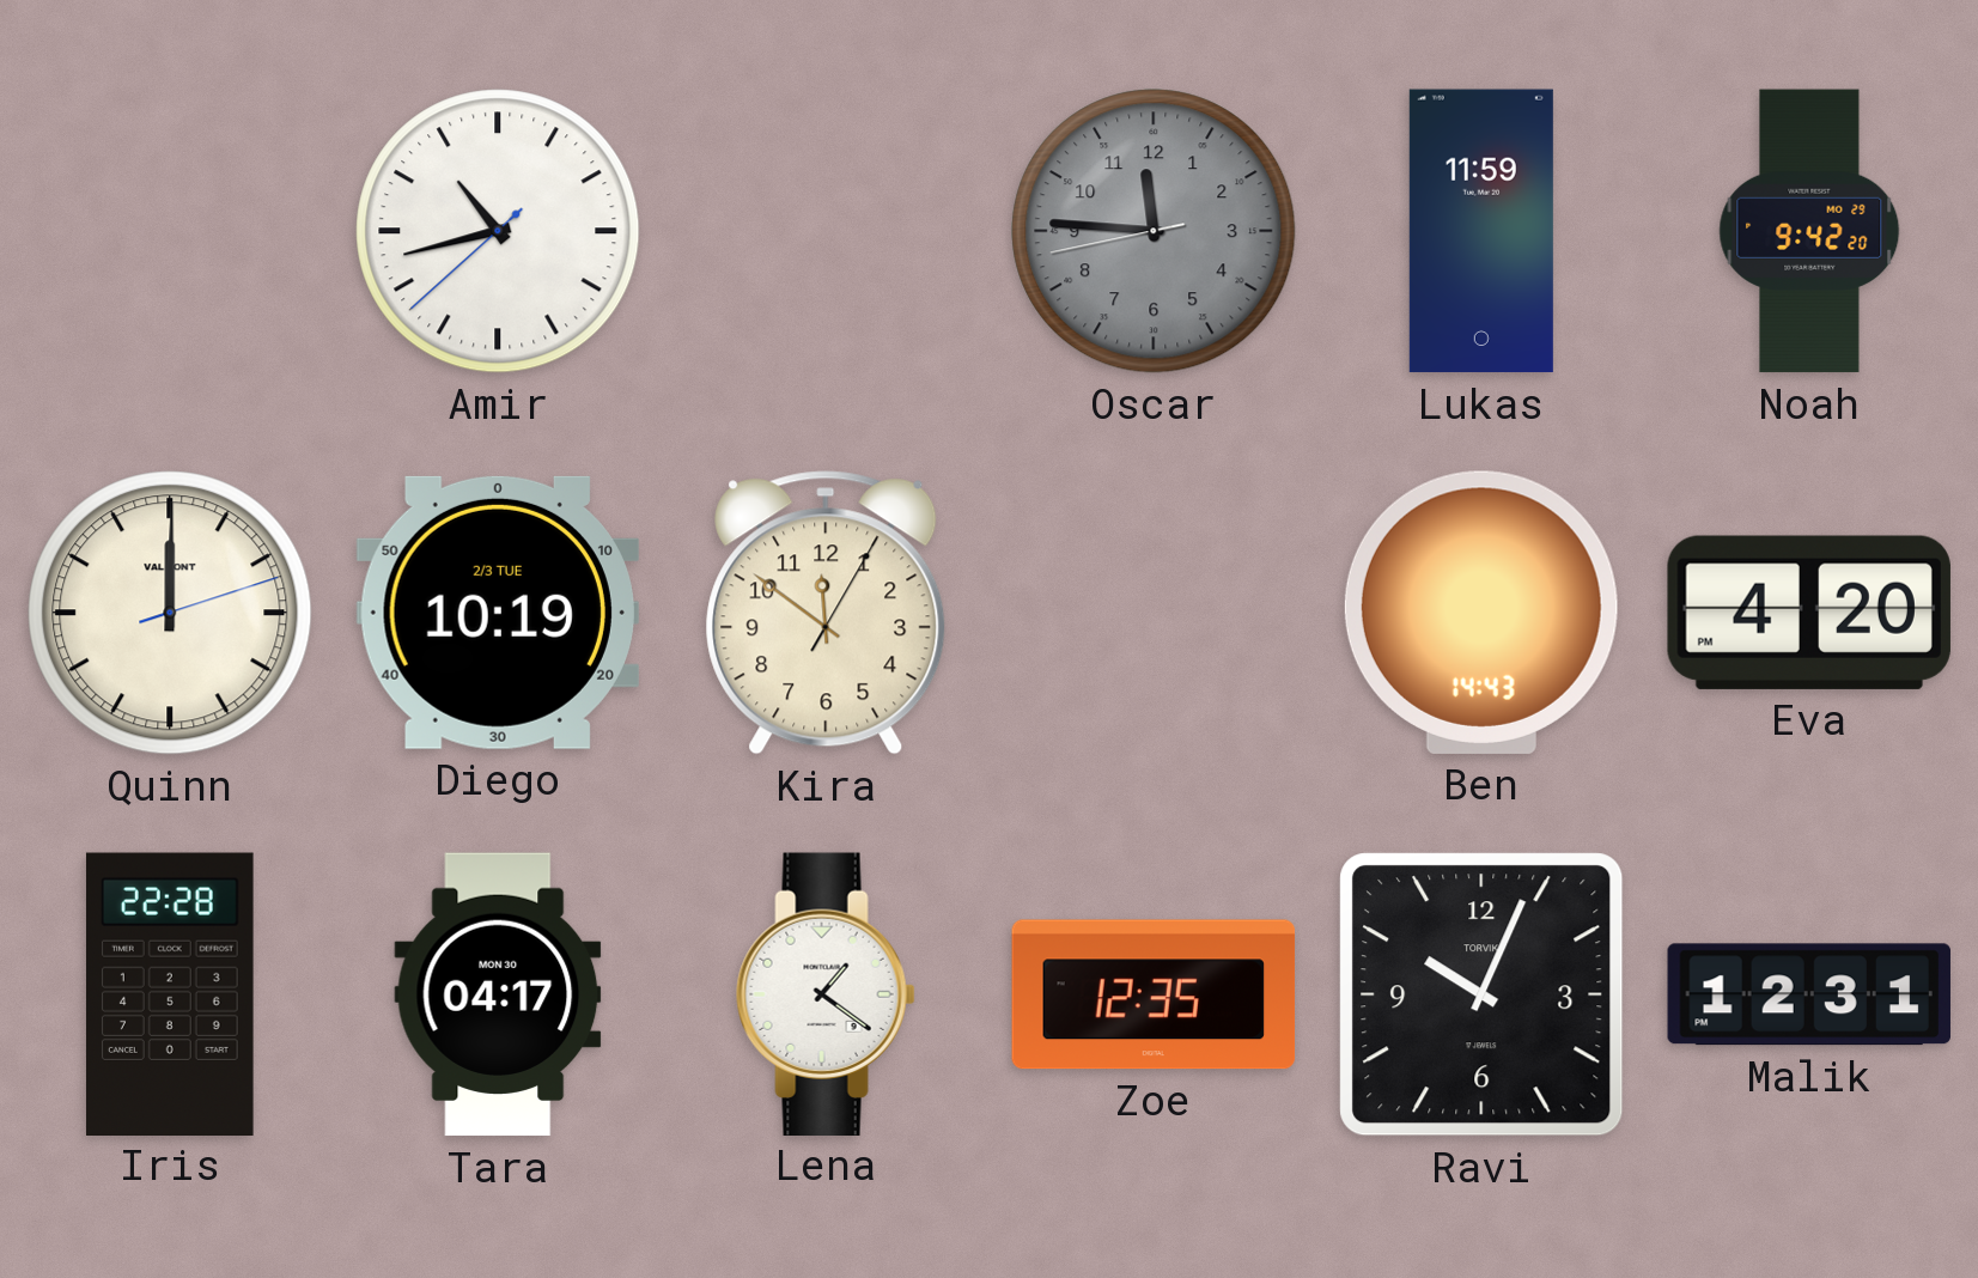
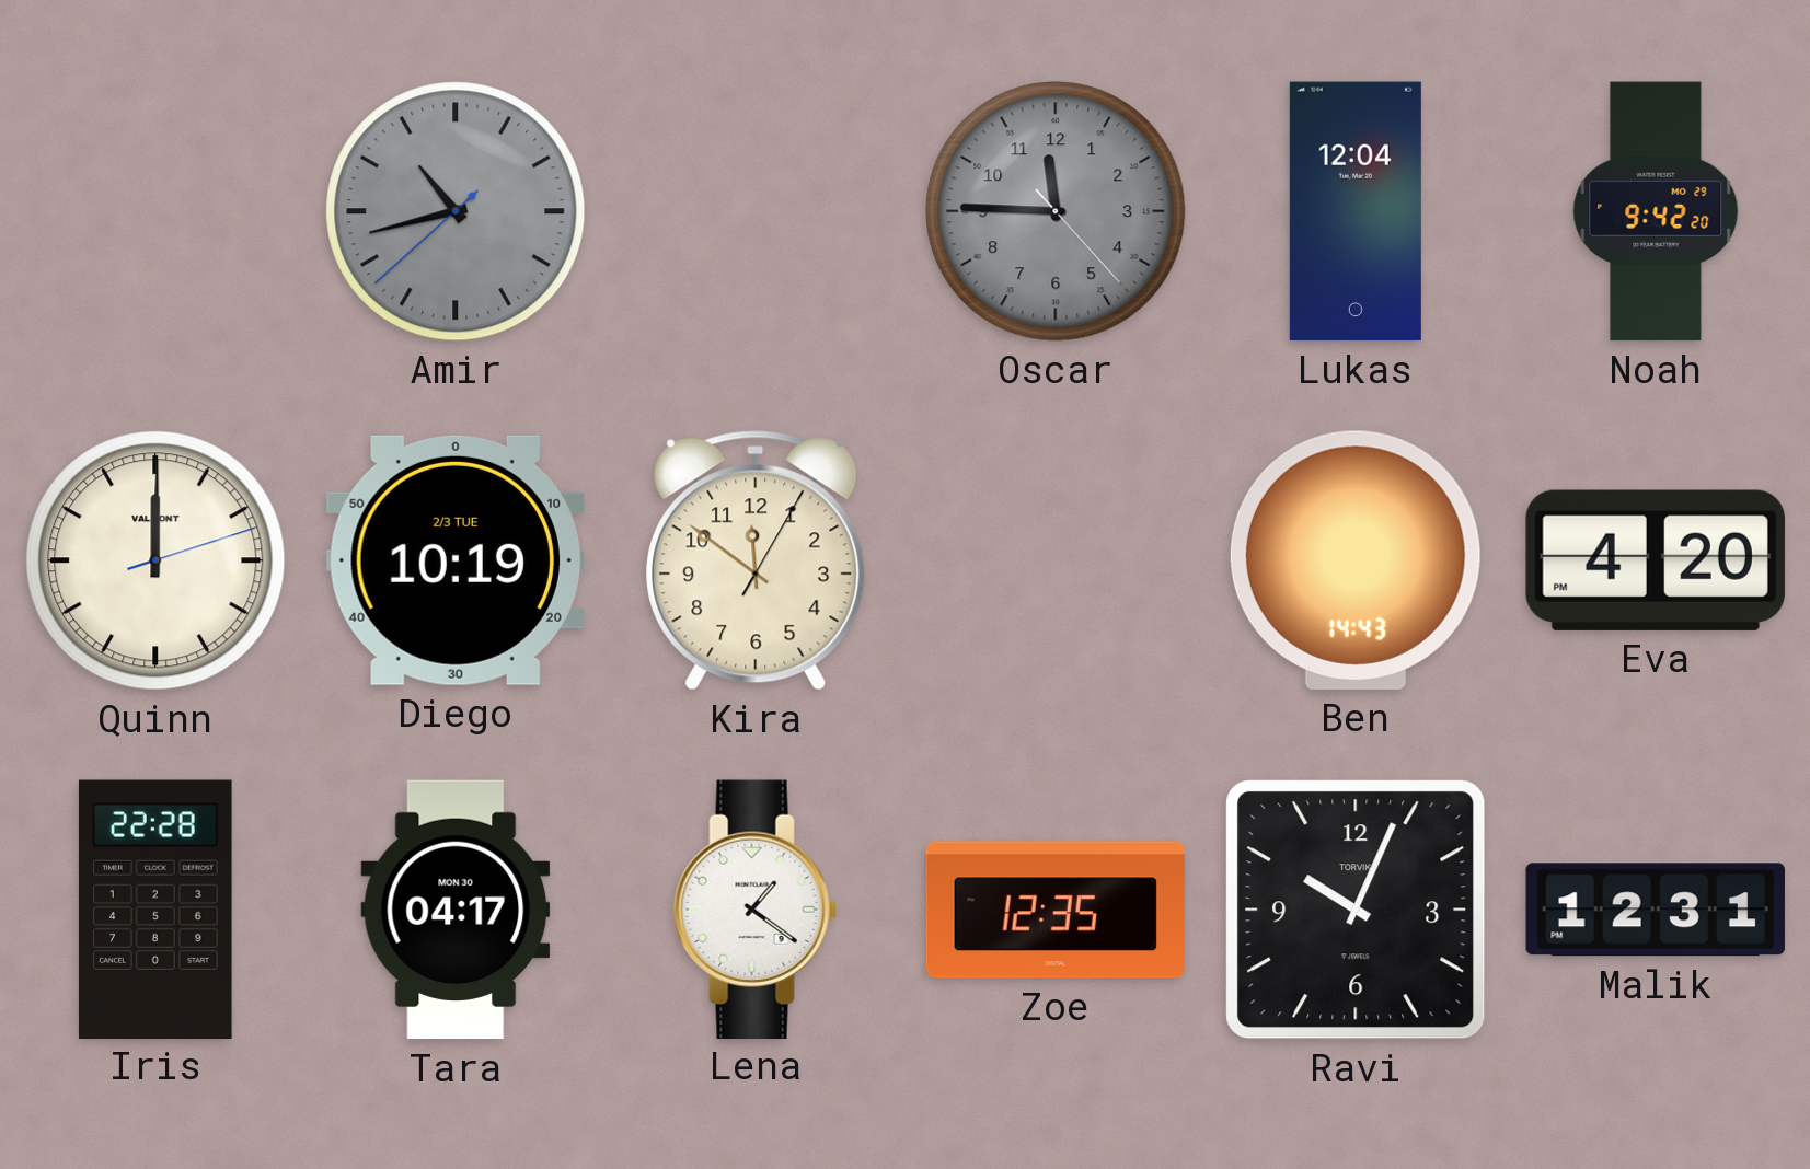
Amir dial: white -> grey (456, 211)
Oscar: 11:45:43 -> 11:45:23 (1056, 211)
Lukas: 11:59 -> 12:04 (1356, 211)
